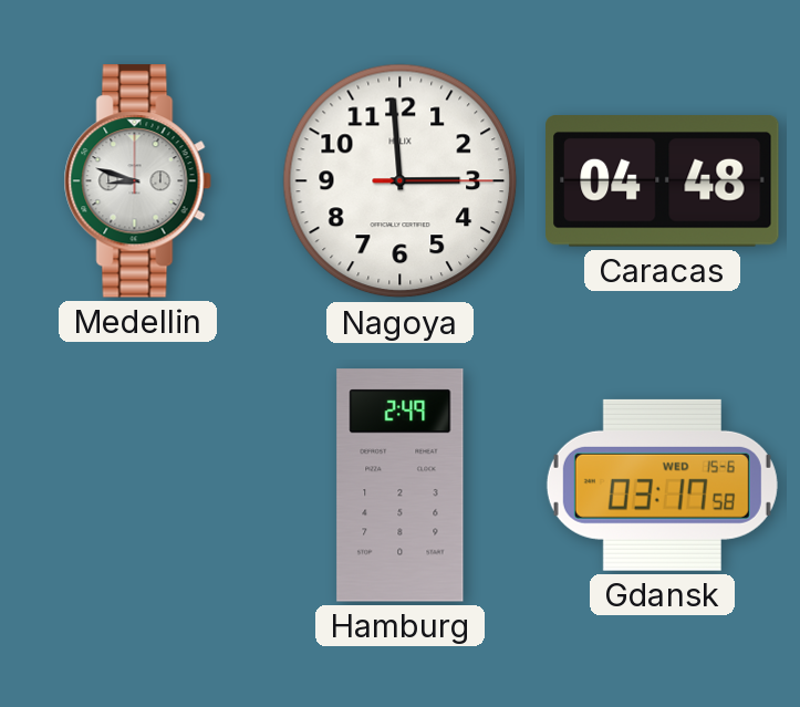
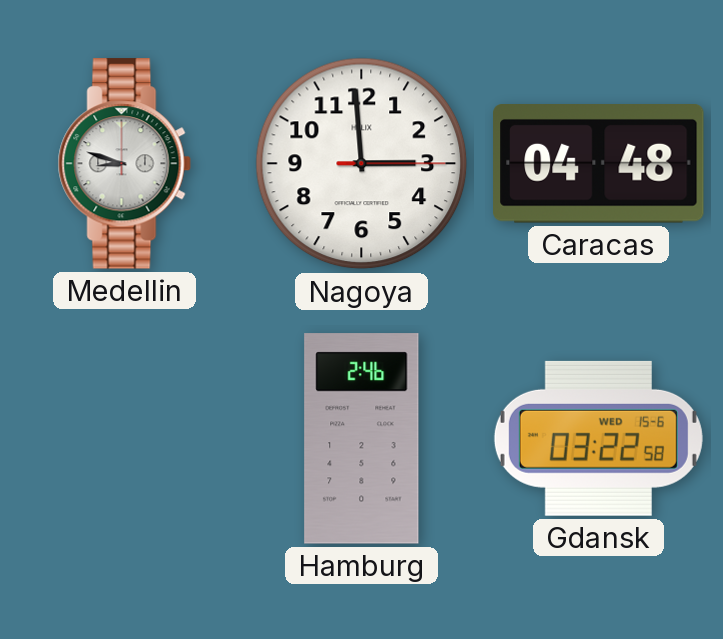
Hamburg: 2:49 -> 2:46 (362, 439)
Gdansk: 03:17 -> 03:22 (598, 438)
